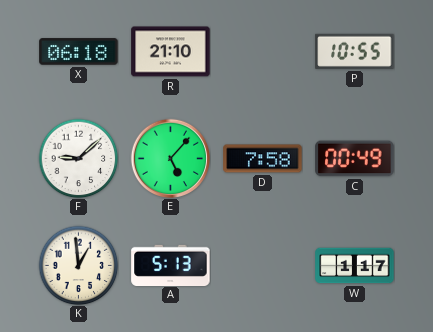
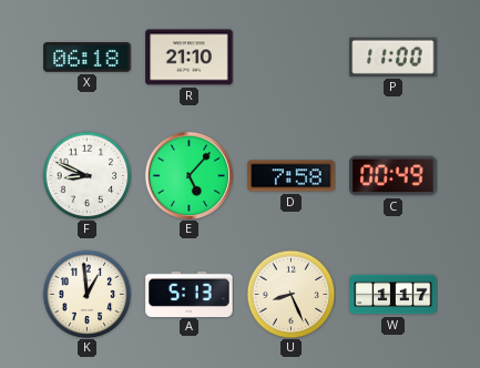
P: 10:55 -> 11:00 (394, 57)
F: 9:08 -> 8:49 (86, 175)
U: none -> 8:26 (290, 294)
